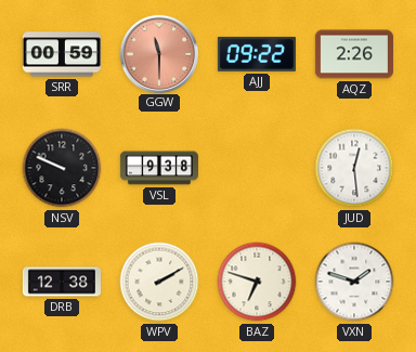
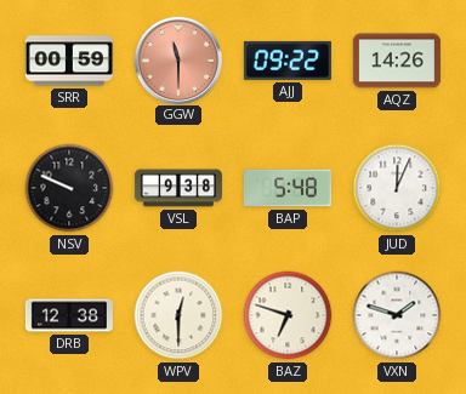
AQZ: 2:26 -> 14:26 (397, 61)
BAP: none -> 5:48 (288, 188)
JUD: 12:29 -> 12:04 (397, 188)
WPV: 2:10 -> 12:30 (178, 315)
